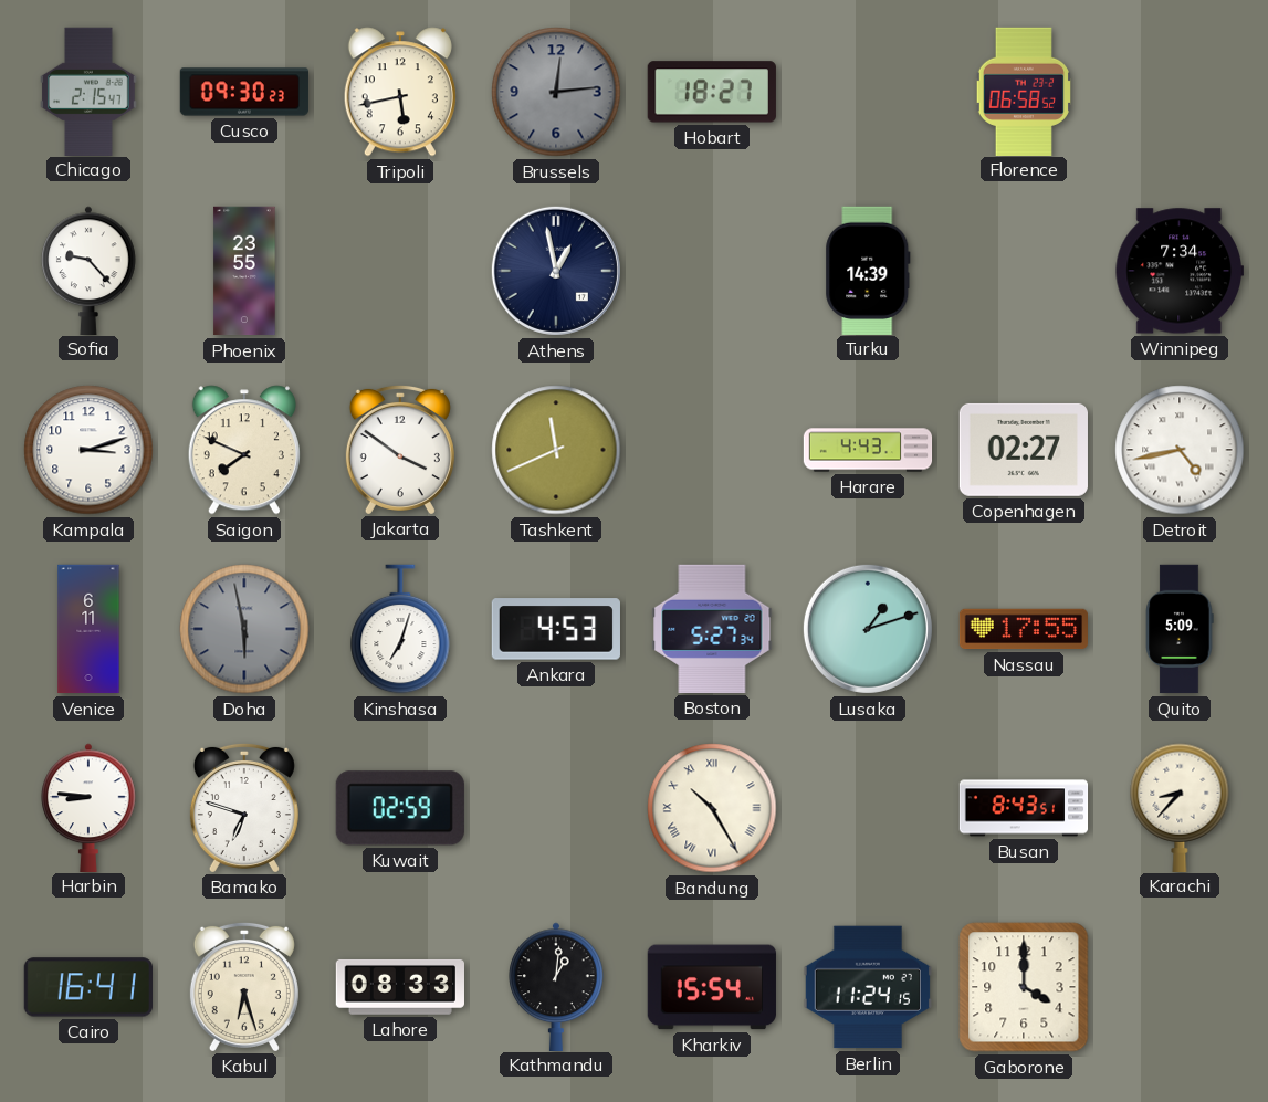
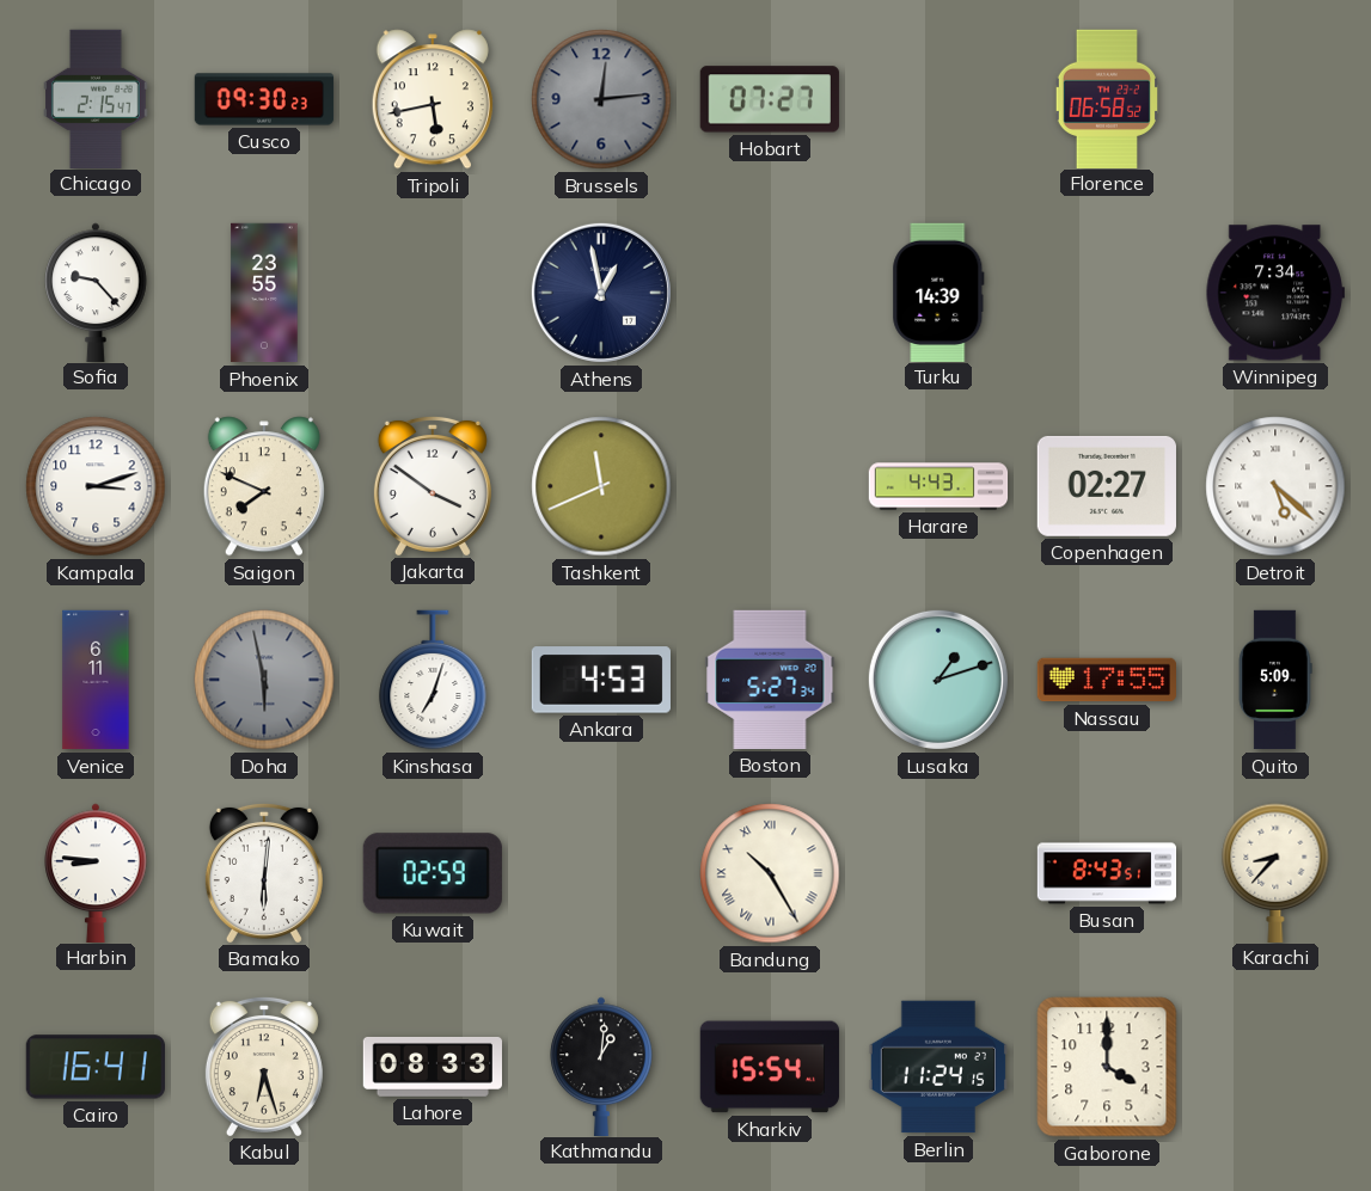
Hobart: 18:27 -> 07:27 (770, 99)
Detroit: 4:43 -> 5:22 (1275, 486)
Bamako: 6:48 -> 6:01 (264, 872)
